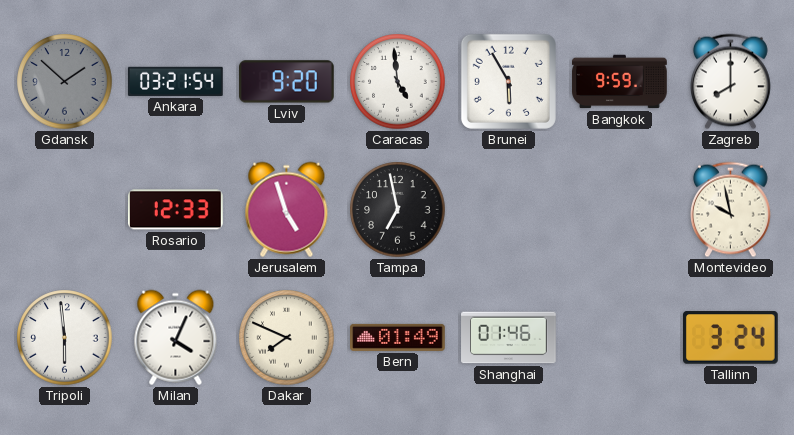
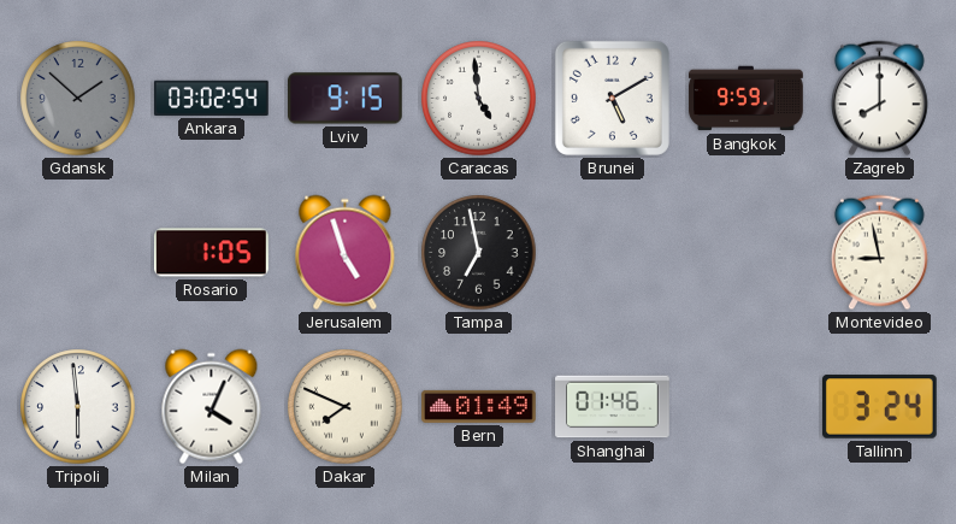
Ankara: 03:21 -> 03:02 (212, 98)
Lviv: 9:20 -> 9:15 (346, 99)
Brunei: 5:55 -> 5:10 (612, 98)
Rosario: 12:33 -> 1:05 (212, 253)
Montevideo: 9:58 -> 8:58 (880, 253)
